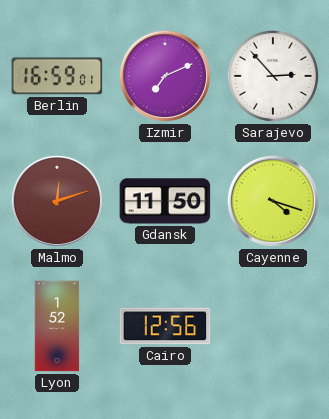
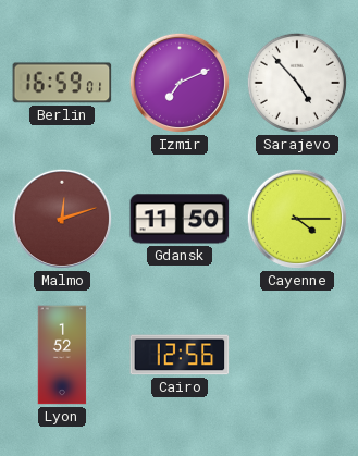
Sarajevo: 2:53 -> 4:53 (297, 83)
Cayenne: 4:18 -> 4:15 (297, 219)
